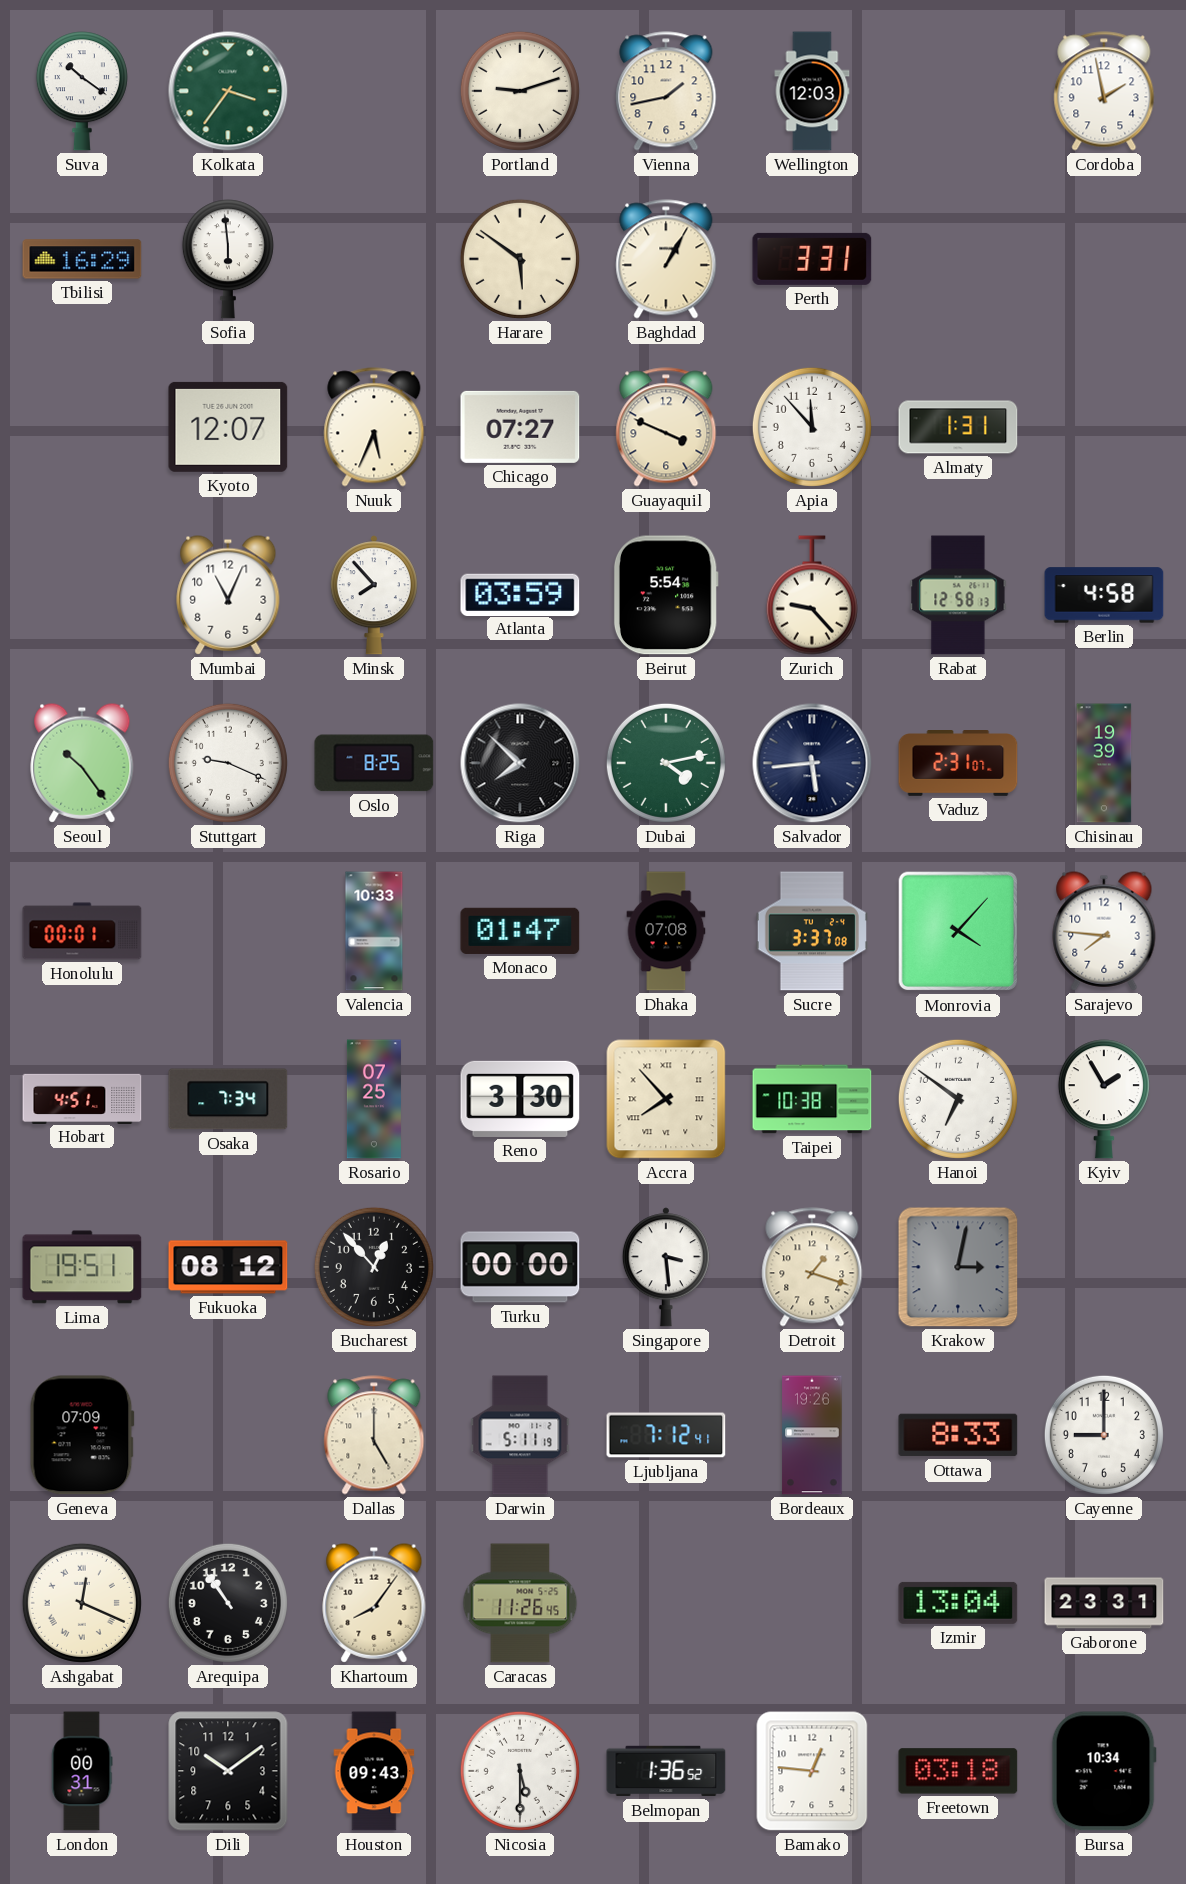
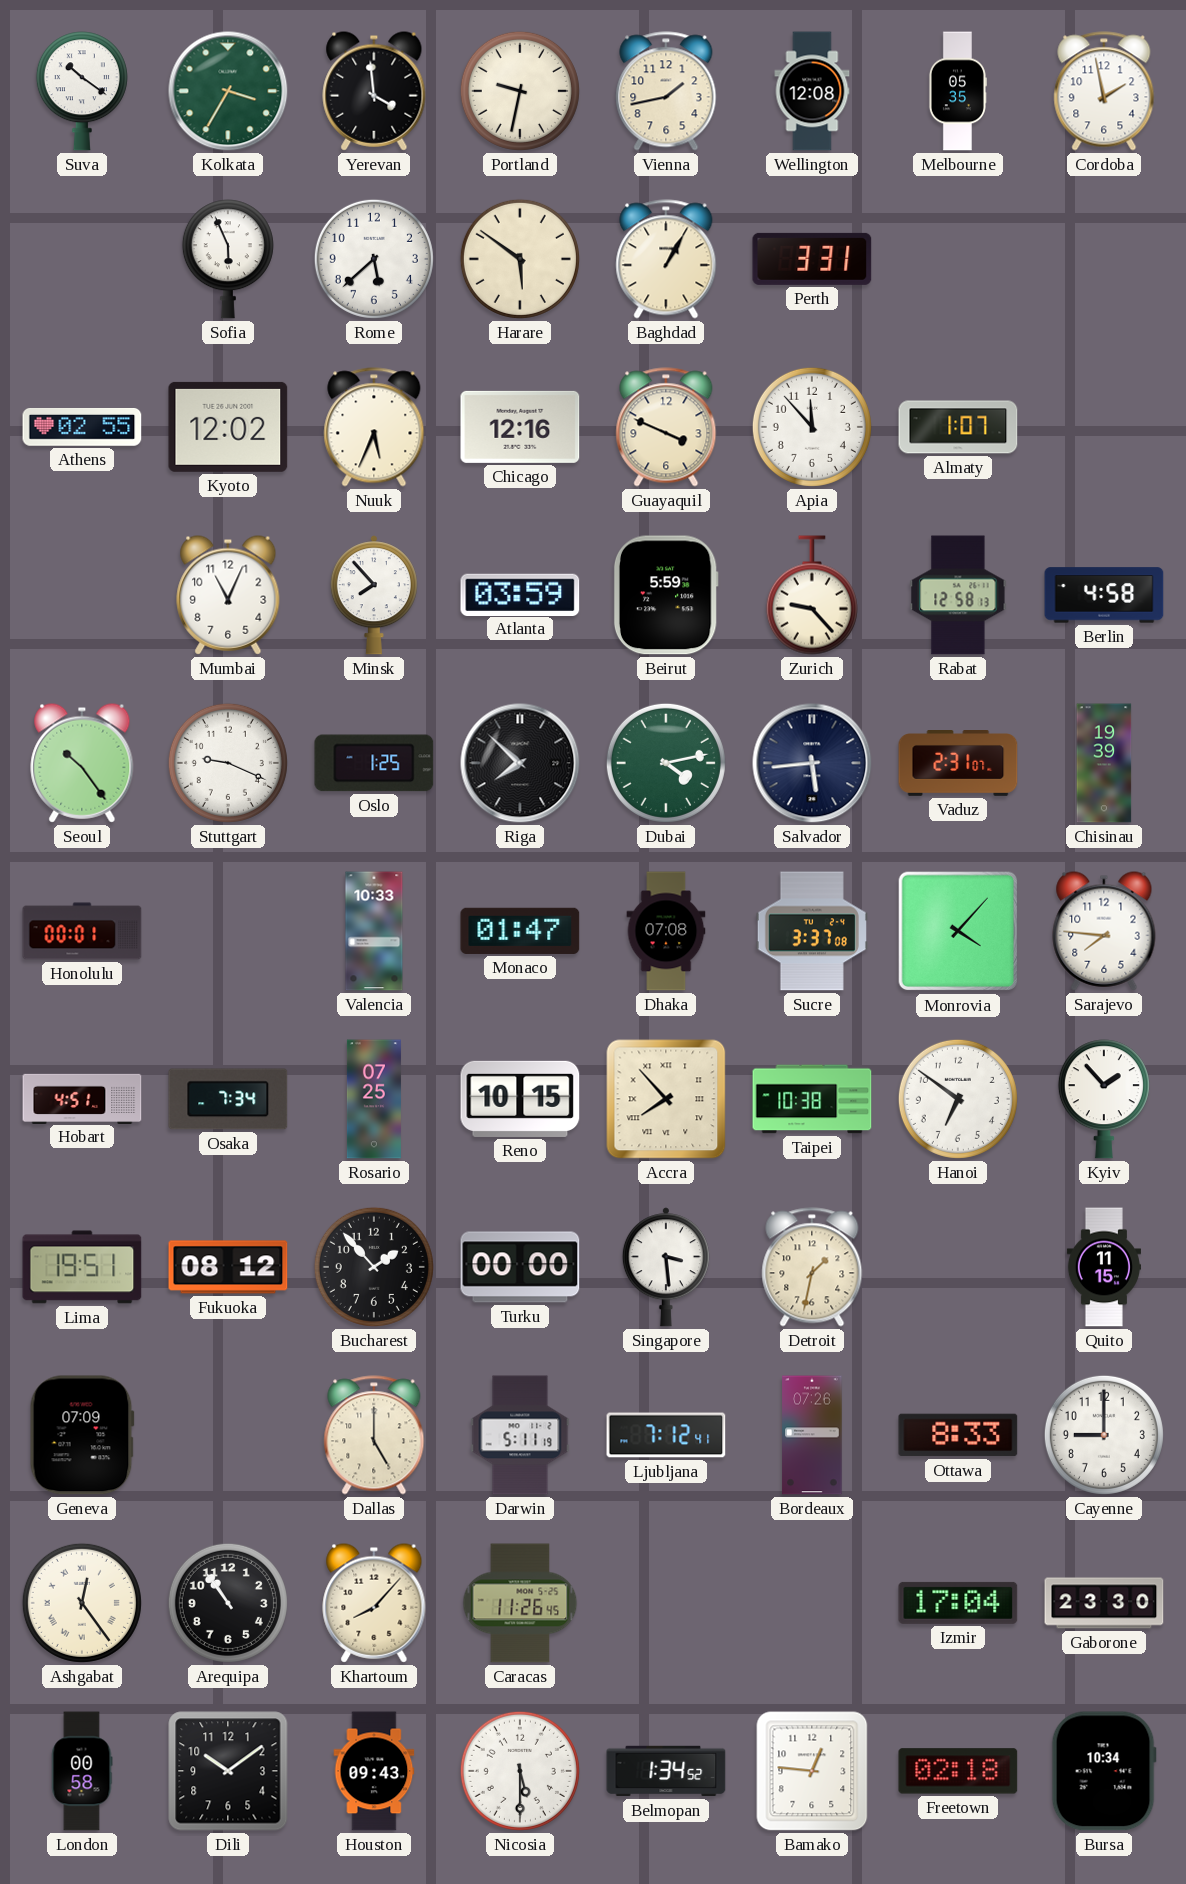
Kolkata: 3:36 -> 3:35 (228, 91)
Yerevan: none -> 3:59 (374, 91)
Portland: 9:12 -> 9:32 (520, 91)
Wellington: 12:03 -> 12:08 (812, 91)
Melbourne: none -> 05:35 (957, 91)
Tbilisi: 16:29 -> none (82, 259)
Sofia: 5:59 -> 5:56 (228, 259)
Rome: none -> 5:38 (374, 259)
Athens: none -> 02:55 (82, 428)
Kyoto: 12:07 -> 12:02 (228, 427)
Chicago: 07:27 -> 12:16 (520, 427)
Almaty: 1:31 -> 1:07 (958, 427)
Beirut: 5:54 -> 5:59 (666, 595)
Oslo: 8:25 -> 1:25 (374, 763)
Reno: 3:30 -> 10:15 (520, 1099)
Kyiv: 1:55 -> 1:53 (1104, 1099)
Bucharest: 12:53 -> 1:53 (374, 1267)
Detroit: 1:18 -> 1:32 (812, 1267)
Krakow: 3:02 -> none (958, 1267)
Quito: none -> 11:15 (1104, 1267)
Bordeaux: 19:26 -> 07:26 (812, 1435)
Ashgabat: 12:19 -> 12:24 (82, 1603)
Khartoum: 8:06 -> 8:07 (374, 1603)
Izmir: 13:04 -> 17:04 (958, 1603)
Gaborone: 23:31 -> 23:30 (1104, 1603)
London: 00:31 -> 00:58 (82, 1771)
Belmopan: 1:36 -> 1:34 (666, 1771)
Freetown: 03:18 -> 02:18 (958, 1771)
